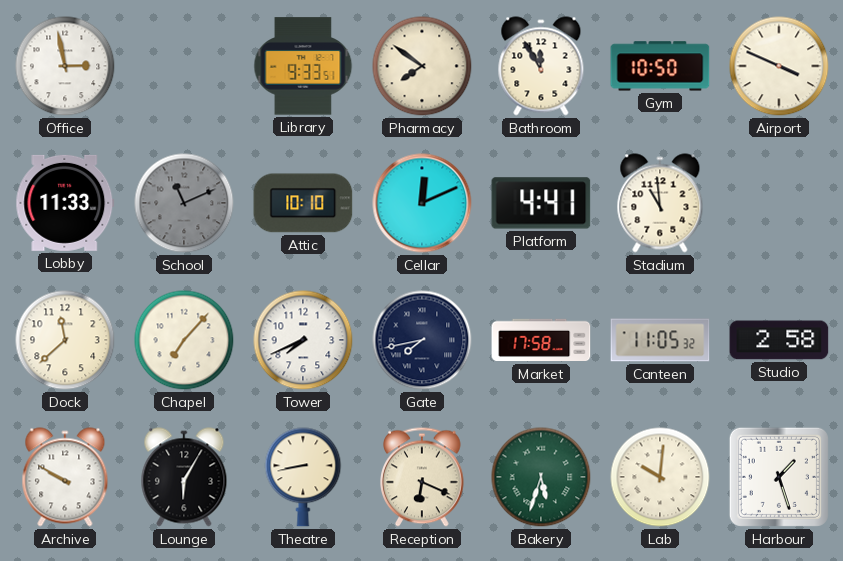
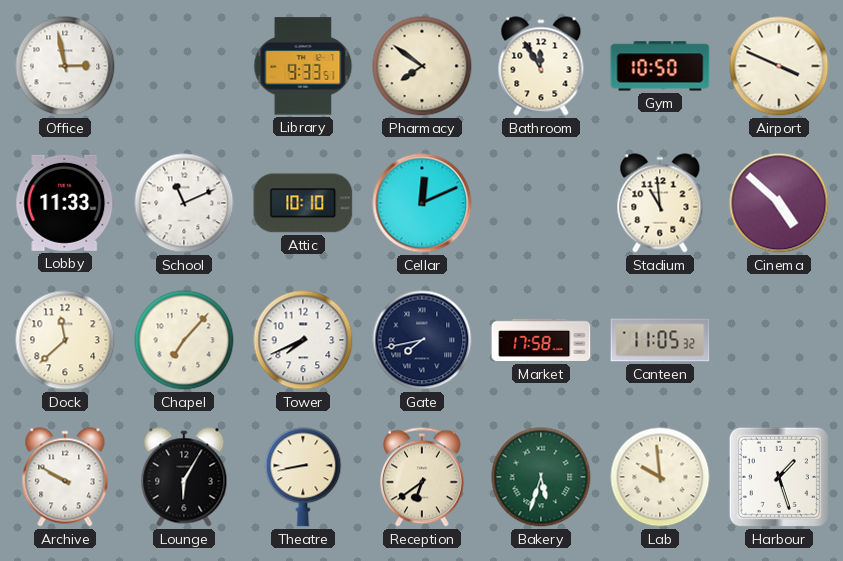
School dial: grey -> white (184, 203)
Platform: 4:41 -> none (541, 203)
Cinema: none -> 4:52 (779, 203)
Studio: 2:58 -> none (779, 340)
Reception: 6:19 -> 6:39 (423, 477)
Lab: 10:01 -> 9:59 (660, 477)
